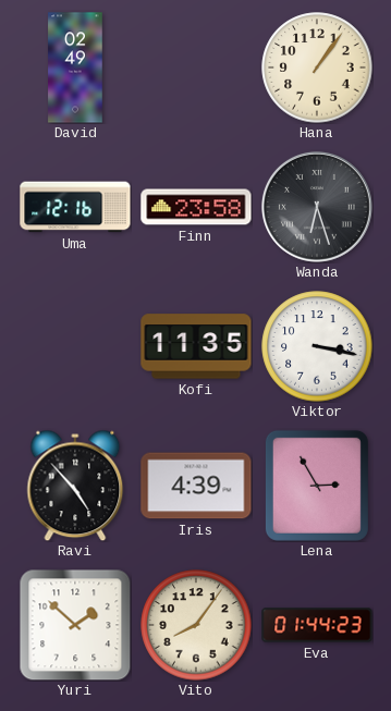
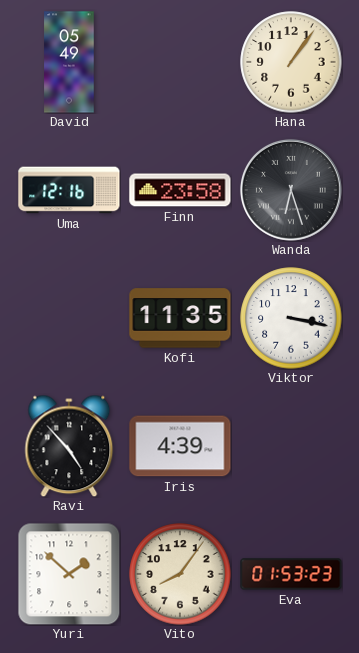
David: 02:49 -> 05:49 (69, 62)
Lena: 2:55 -> none (317, 486)
Eva: 01:44 -> 01:53 (291, 574)
